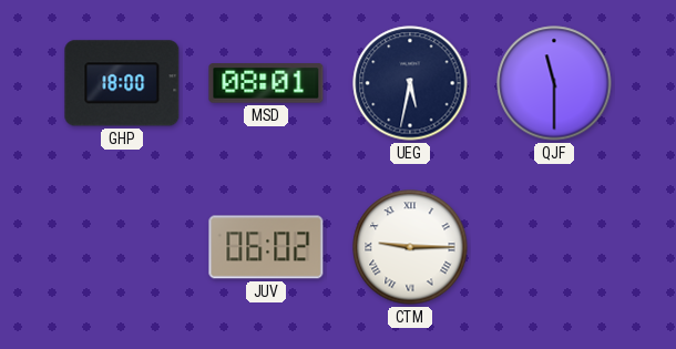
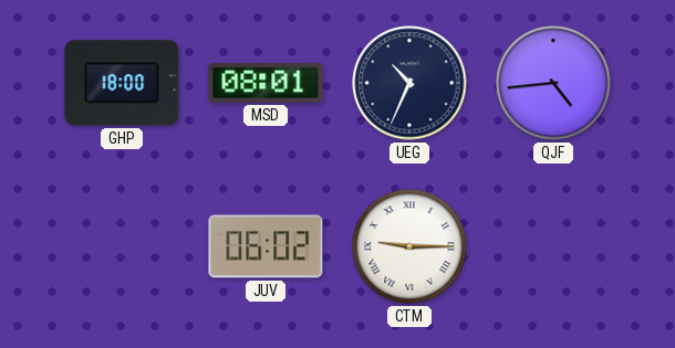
UEG: 5:32 -> 10:34 (409, 83)
QJF: 11:30 -> 4:44 (553, 83)
